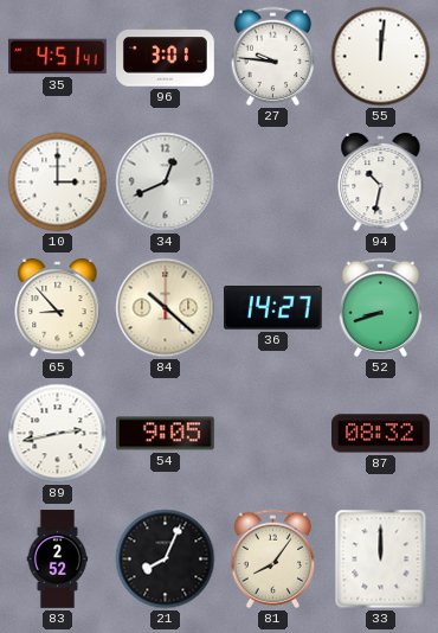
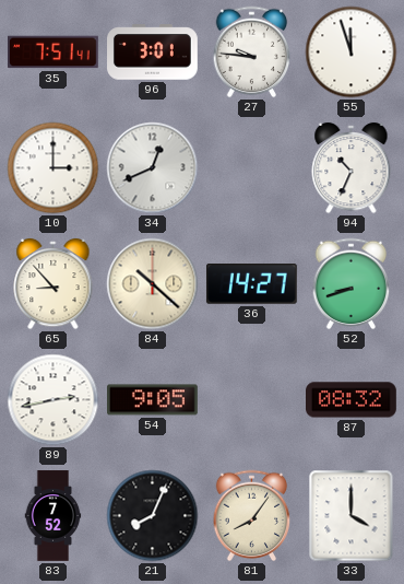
35: 4:51 -> 7:51 (54, 52)
55: 12:01 -> 11:57 (352, 52)
94: 10:32 -> 10:34 (352, 168)
83: 2:52 -> 7:52 (54, 516)
33: 12:00 -> 4:00 (352, 516)
